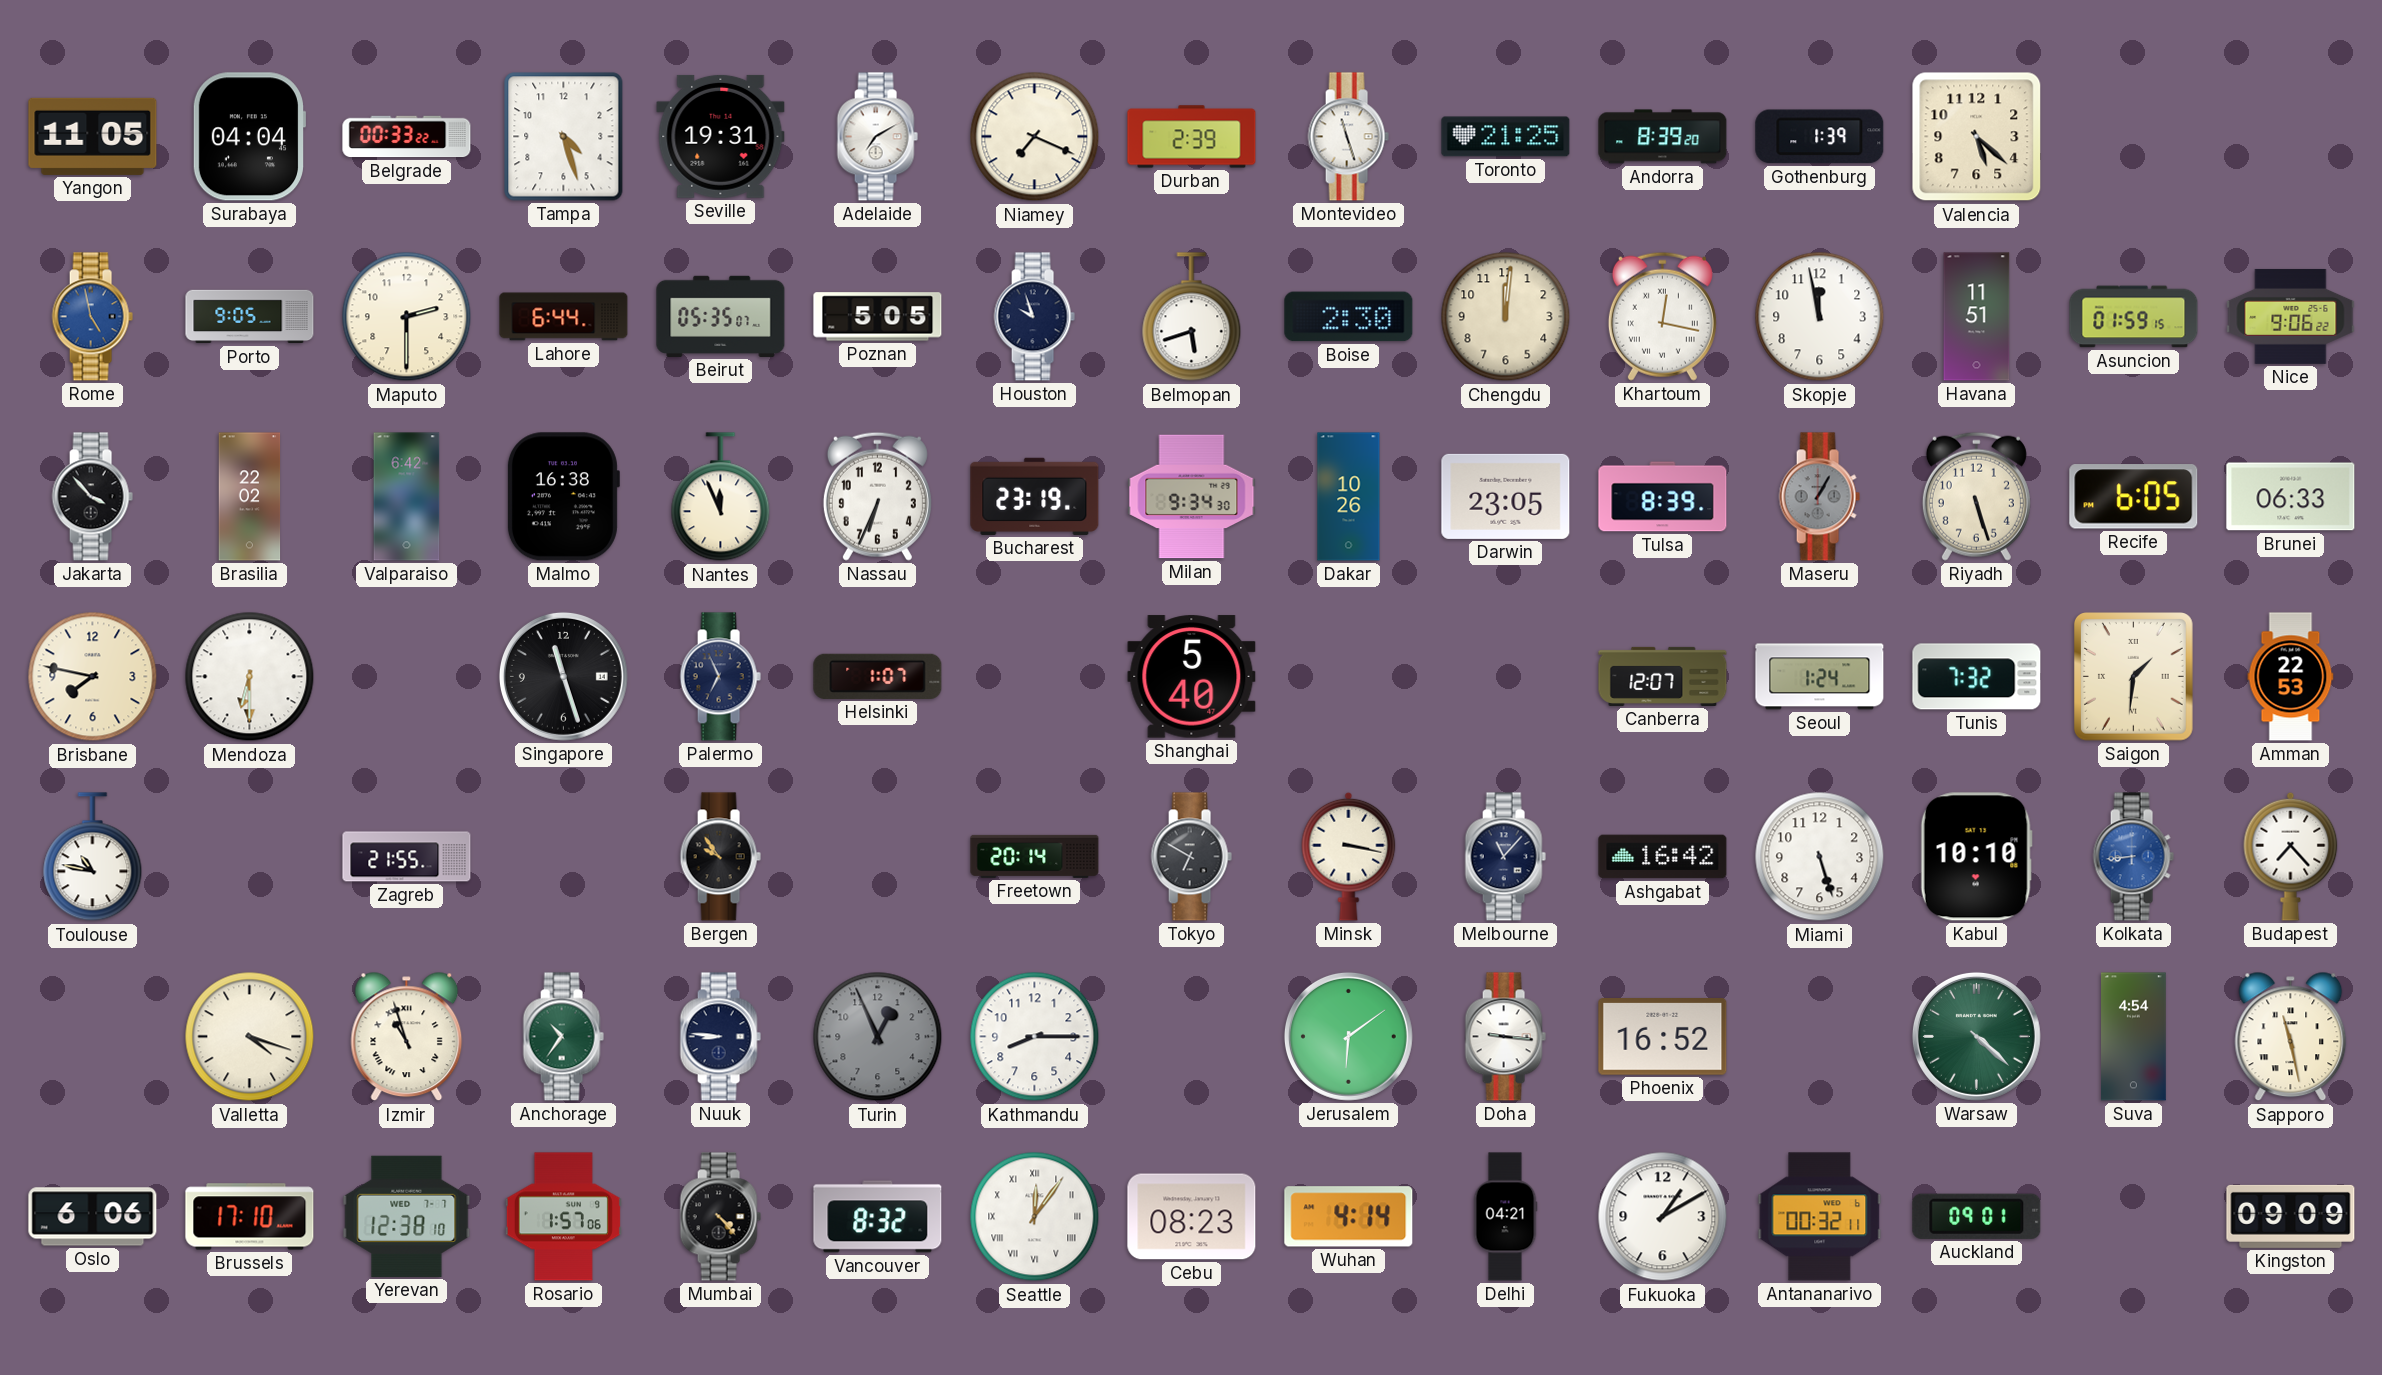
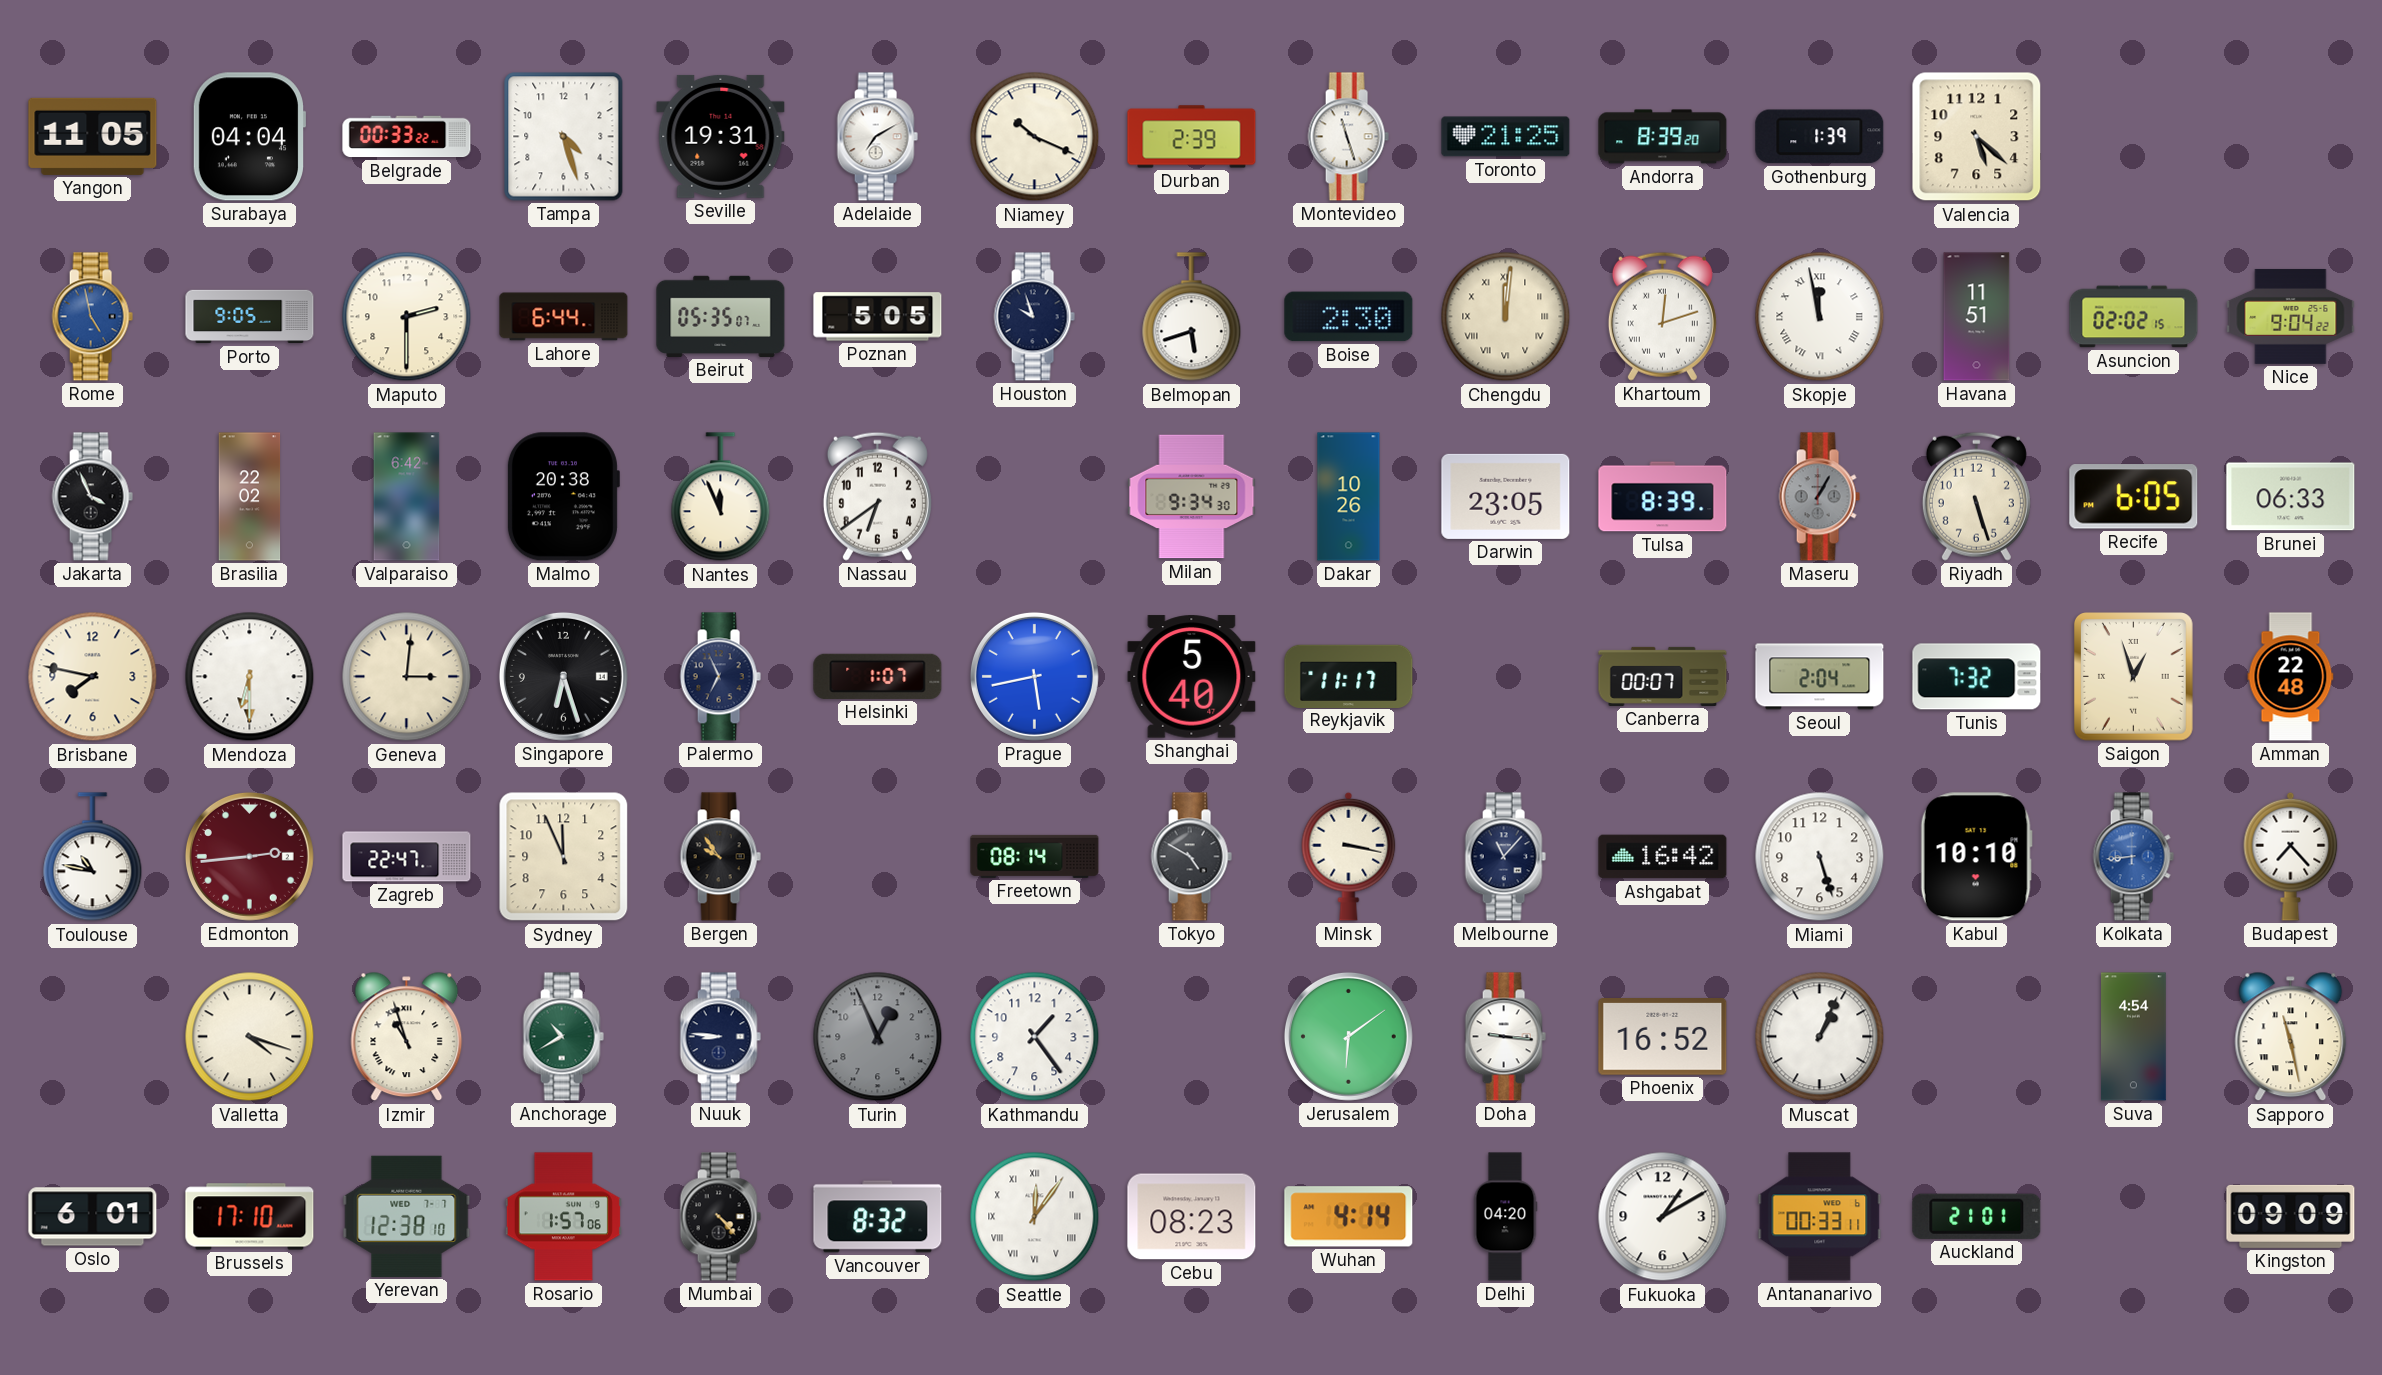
Niamey: 7:19 -> 10:19 (1035, 137)
Chengdu numerals: Arabic -> Roman (1506, 317)
Khartoum: 12:17 -> 12:12 (1662, 316)
Skopje numerals: Arabic -> Roman (1820, 317)
Asuncion: 01:59 -> 02:02 (2134, 317)
Nice: 9:06 -> 9:04 (2291, 316)
Jakarta: 3:53 -> 3:56 (92, 497)
Malmo: 16:38 -> 20:38 (563, 497)
Nassau: 6:34 -> 6:39 (877, 496)
Bucharest: 23:19 -> none (1035, 496)
Geneva: none -> 3:01 (407, 677)
Singapore: 11:27 -> 6:27 (563, 676)
Prague: none -> 5:43 (1034, 676)
Reykjavik: none -> 11:17 (1349, 676)
Canberra: 12:07 -> 00:07 (1663, 676)
Seoul: 1:24 -> 2:04 (1820, 677)
Saigon: 1:31 -> 12:57 (2134, 677)
Amman: 22:53 -> 22:48 (2291, 677)
Edmonton: none -> 2:44 (249, 856)
Zagreb: 21:55 -> 22:47 (407, 857)
Sydney: none -> 11:56 (564, 857)
Freetown: 20:14 -> 08:14 (1035, 856)
Tokyo: 6:50 -> 4:50 (1191, 857)
Anchorage: 10:36 -> 10:40 (563, 1037)
Kathmandu: 8:15 -> 1:24 (1035, 1037)
Muscat: none -> 1:04 (1820, 1037)
Warsaw: 4:22 -> none (1976, 1036)
Oslo: 6:06 -> 6:01 (93, 1217)
Delhi: 04:21 -> 04:20 (1505, 1217)
Antananarivo: 00:32 -> 00:33 (1820, 1217)
Auckland: 09:01 -> 21:01 (1977, 1216)
